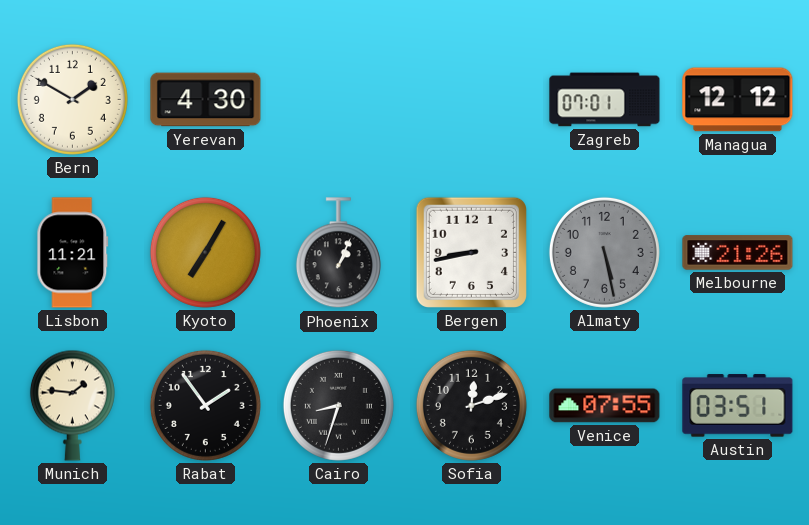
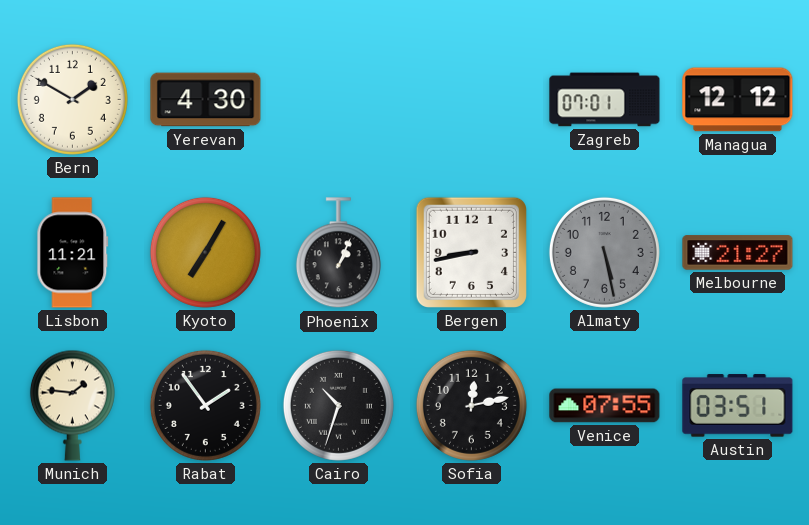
Melbourne: 21:26 -> 21:27 (738, 253)
Cairo: 8:33 -> 10:33 (338, 405)
Sofia: 12:12 -> 12:13 (471, 405)
